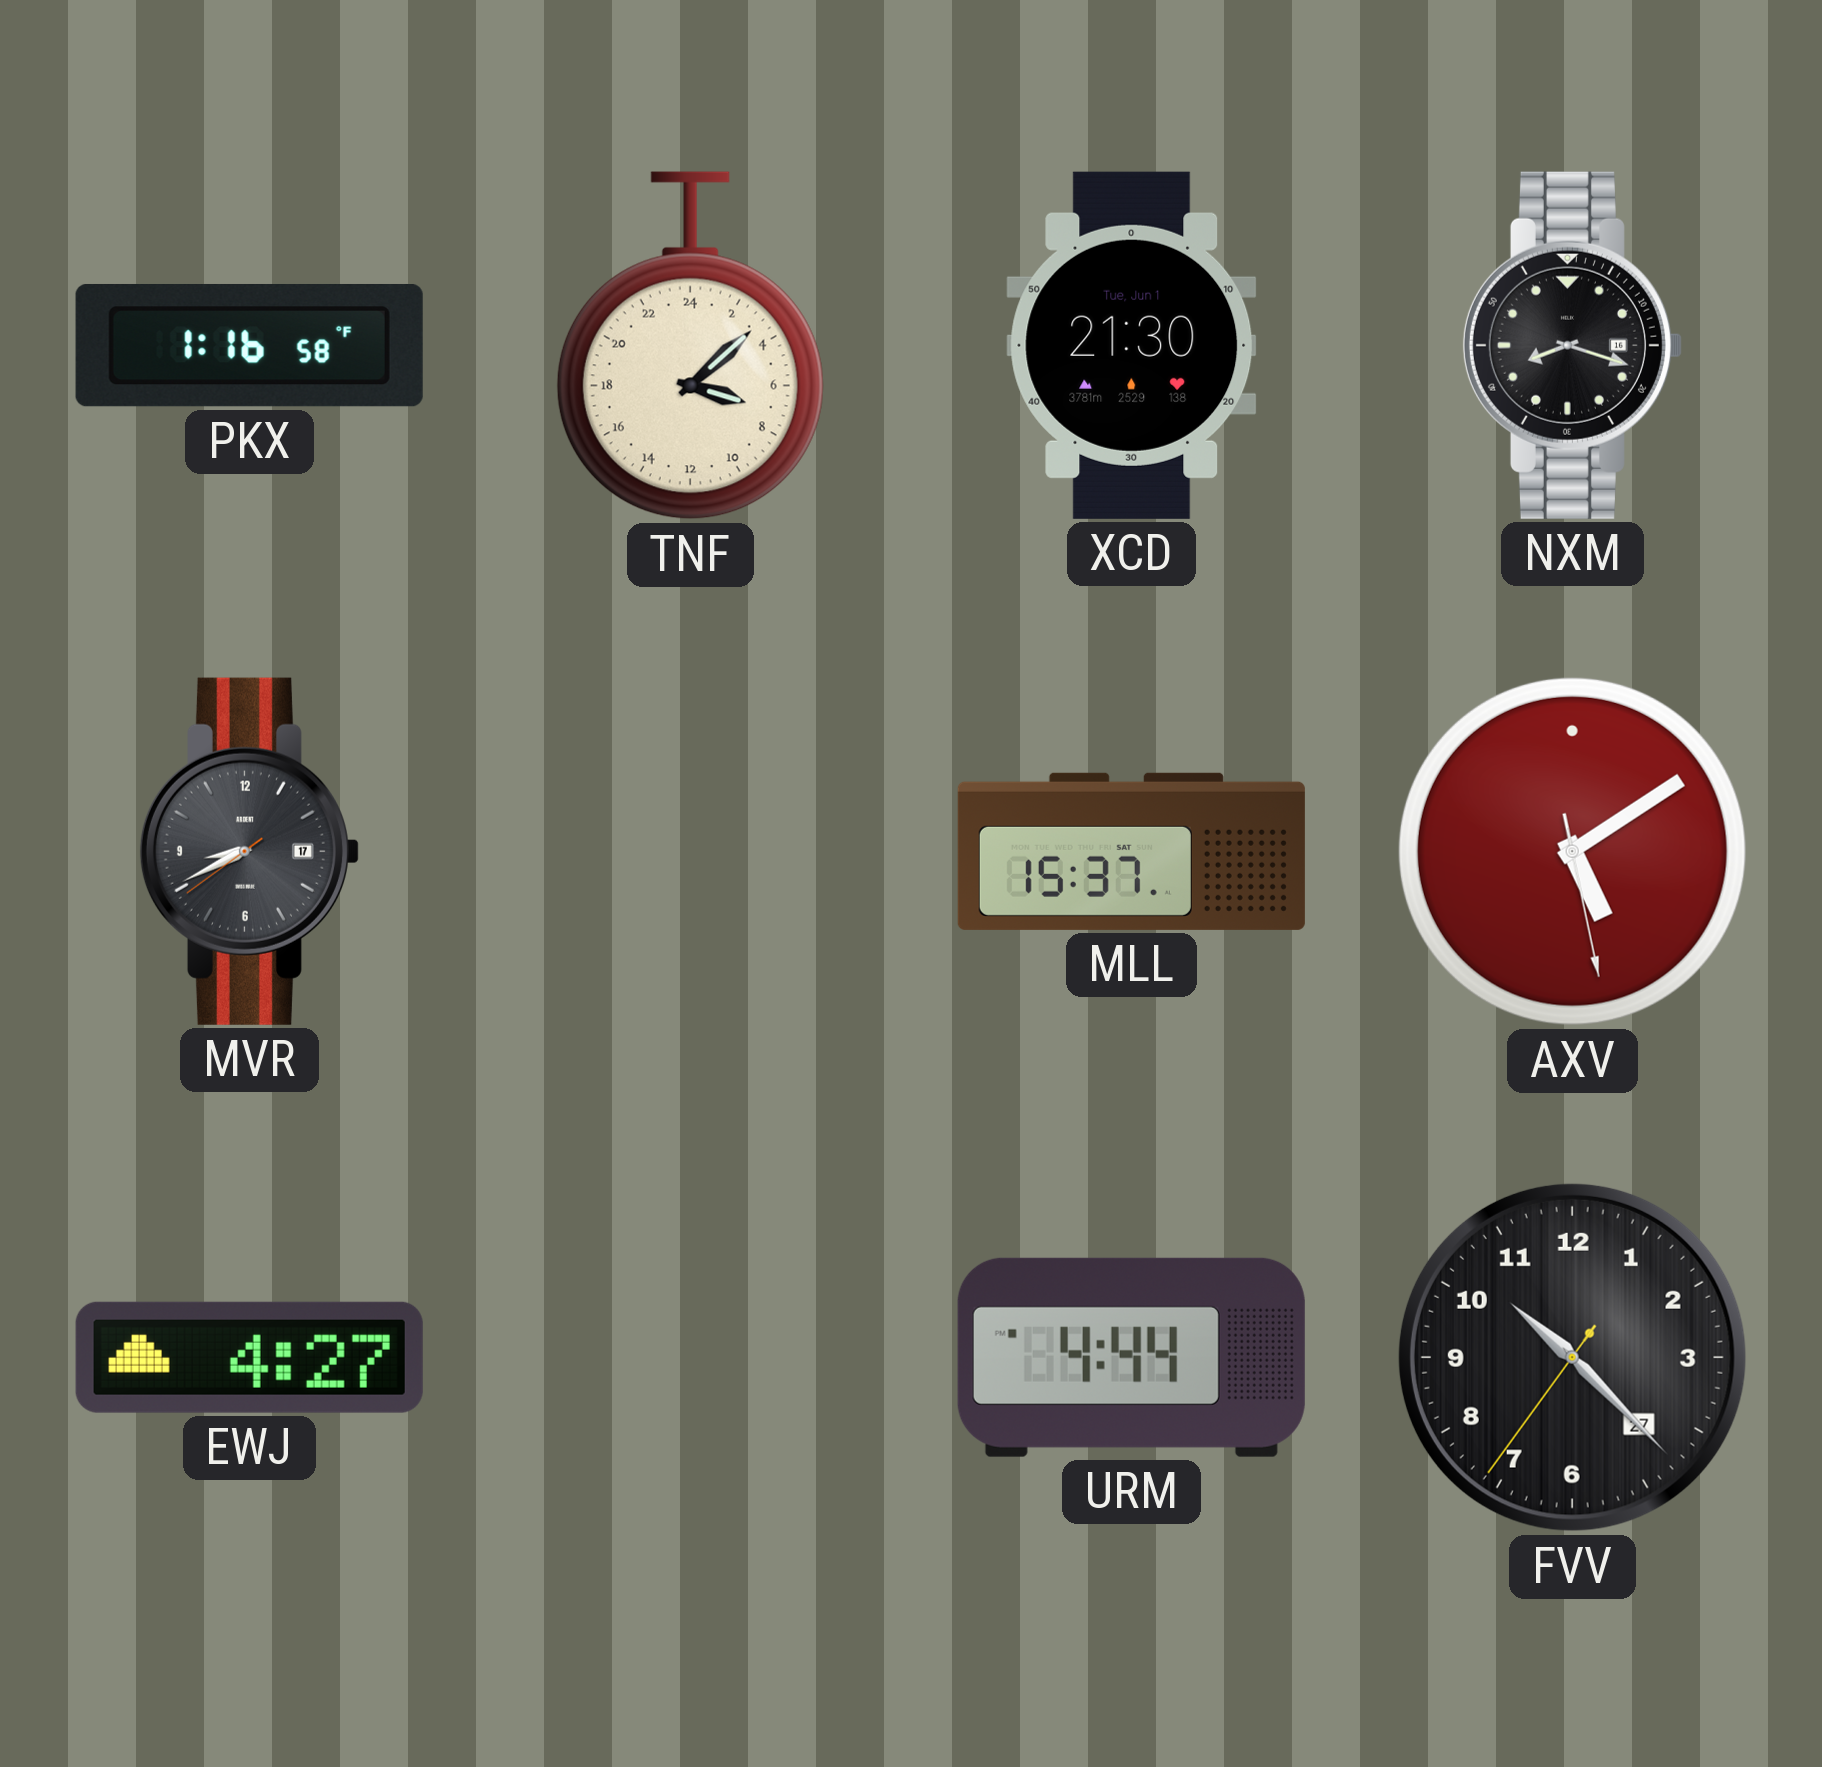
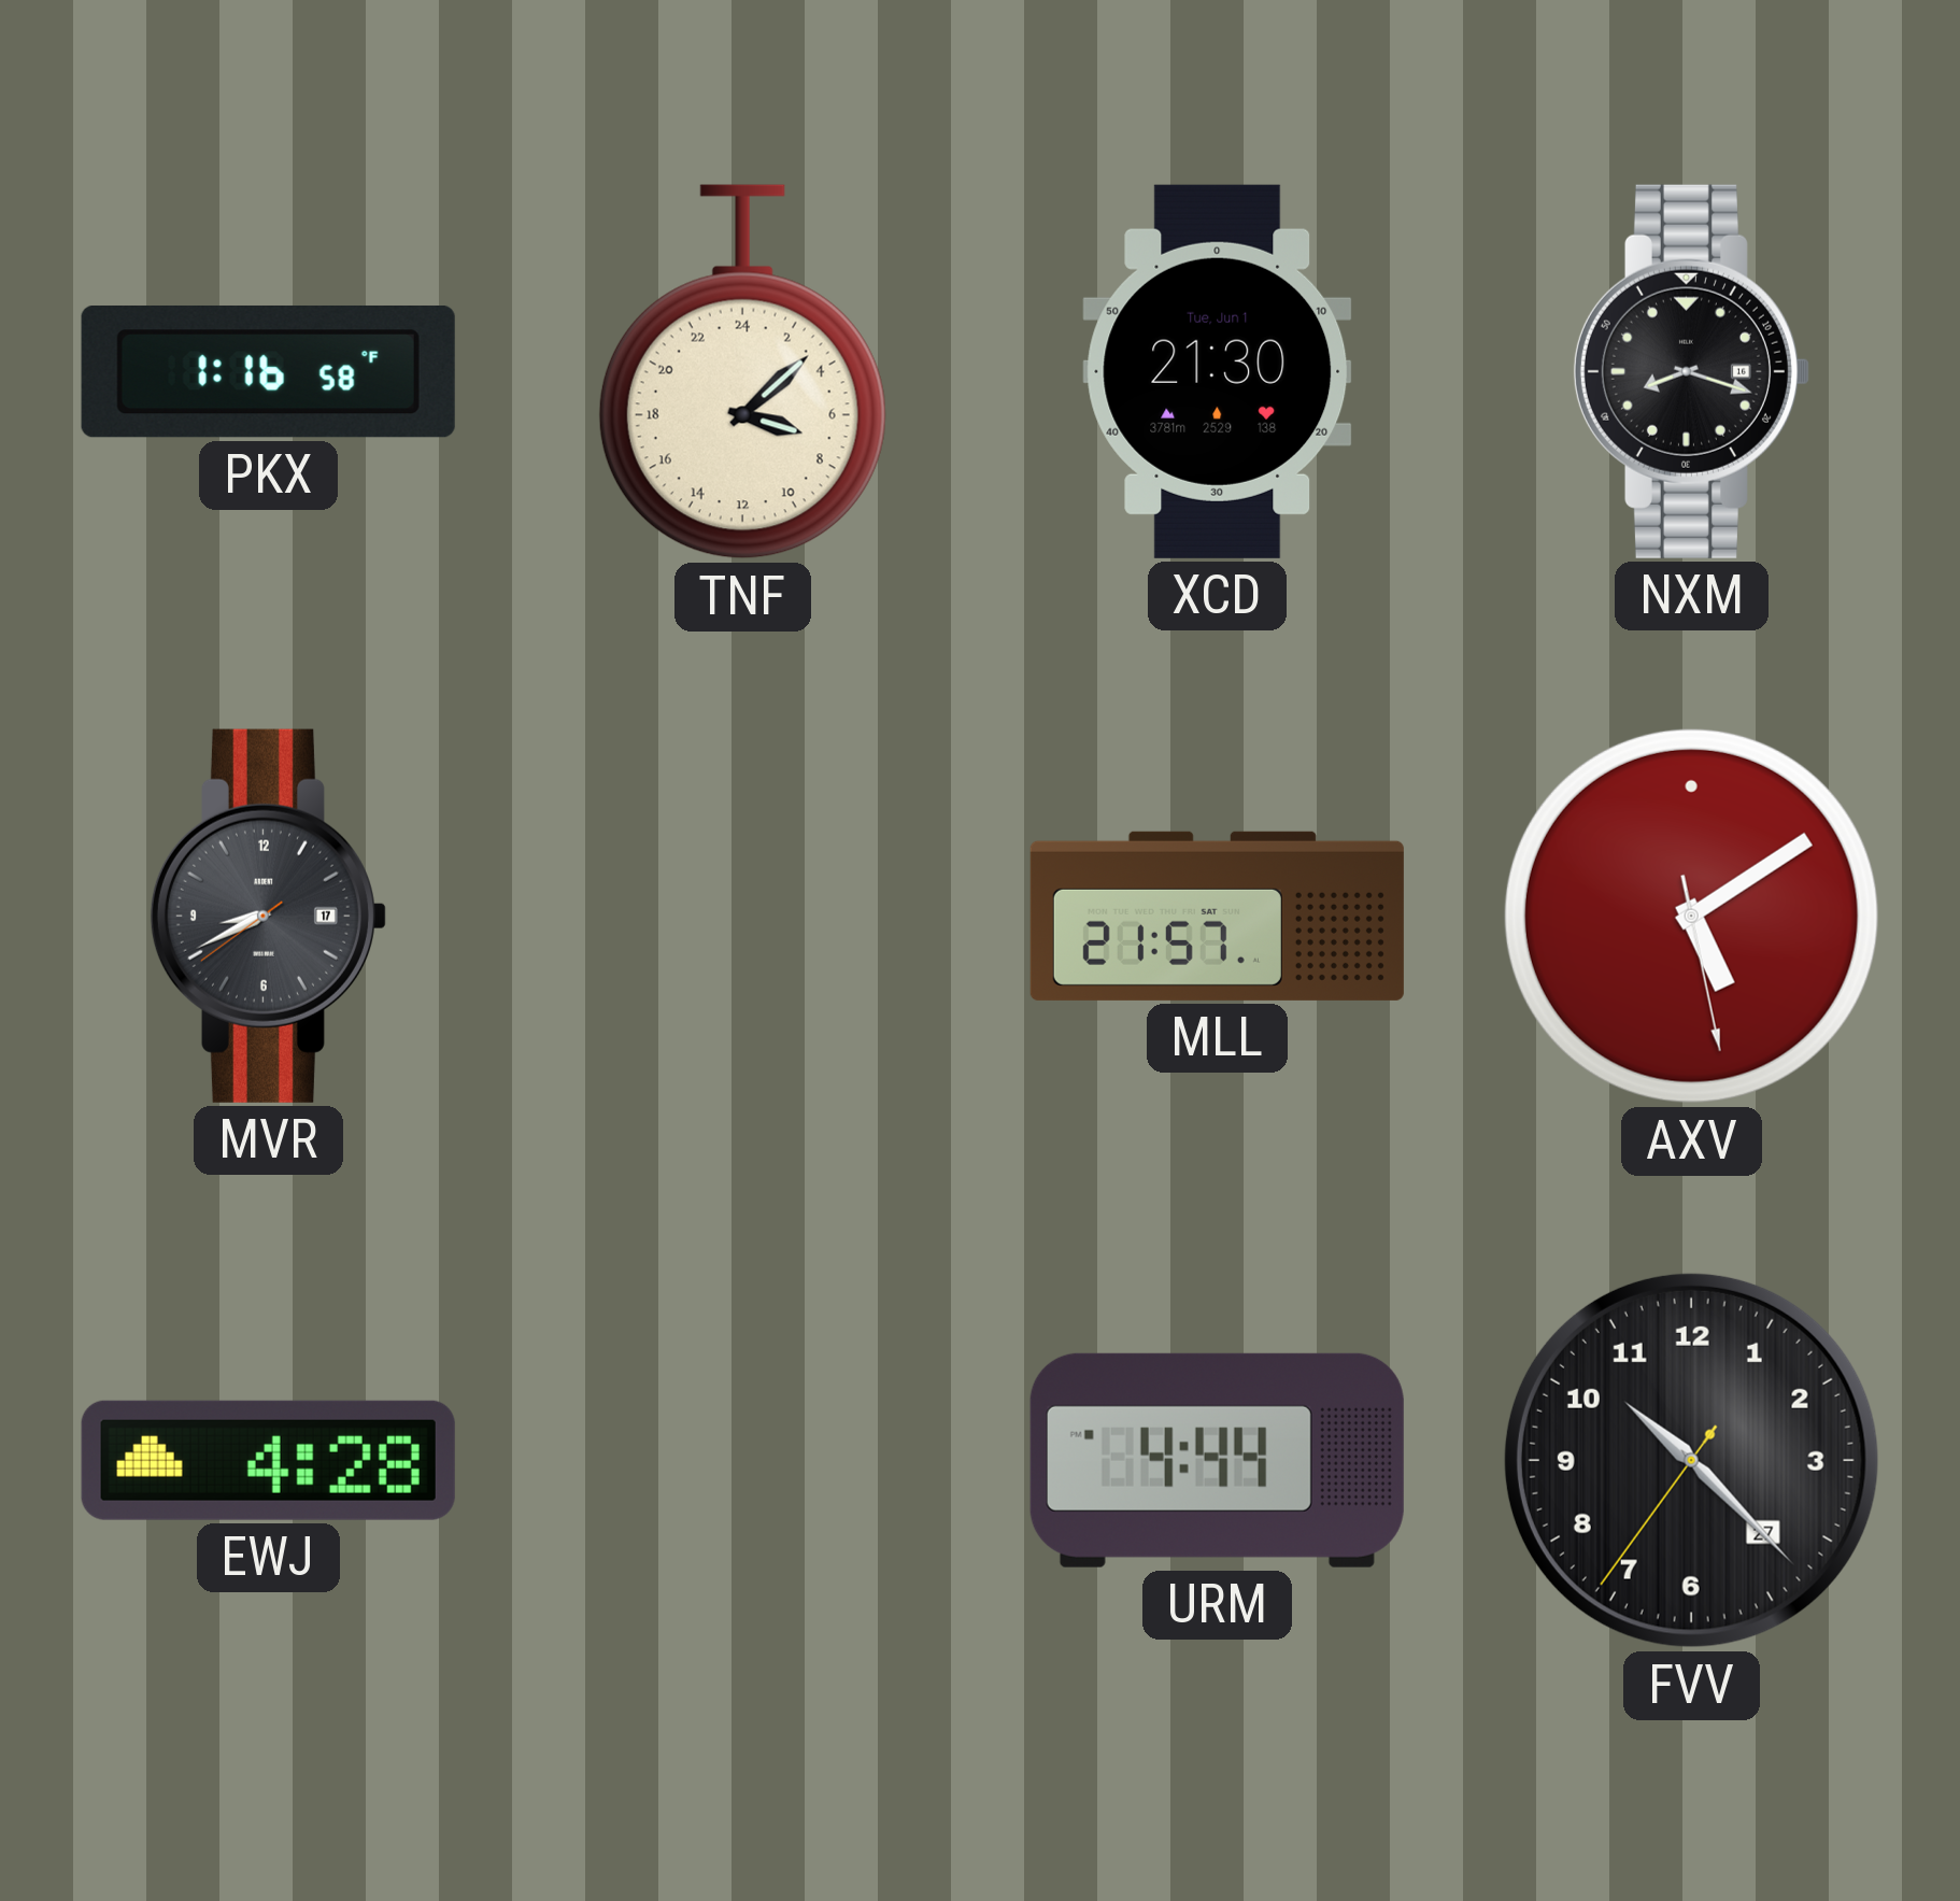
MLL: 15:37 -> 21:57 (1217, 916)
EWJ: 4:27 -> 4:28 (268, 1460)
